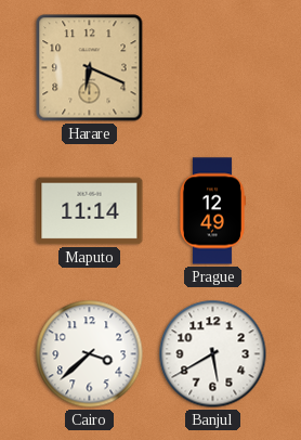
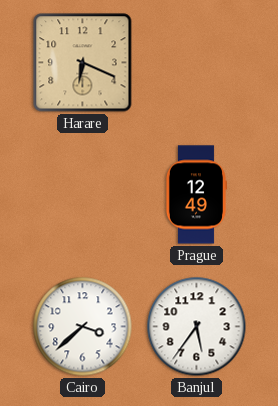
Maputo: 11:14 -> none (90, 211)
Banjul: 5:40 -> 5:36 (197, 327)
